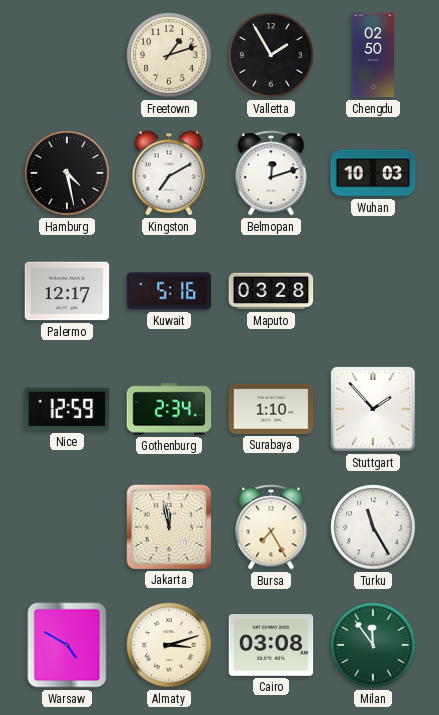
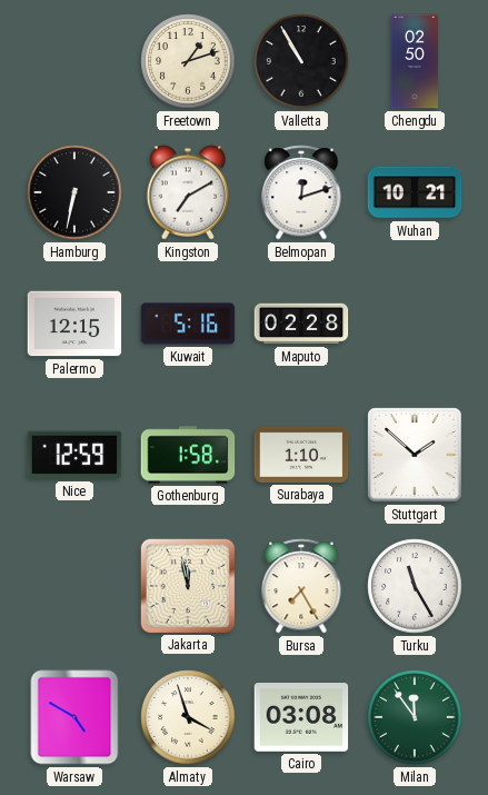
Valletta: 1:55 -> 10:55 (301, 61)
Hamburg: 4:28 -> 6:32 (74, 192)
Wuhan: 10:03 -> 10:21 (415, 192)
Palermo: 12:17 -> 12:15 (74, 324)
Maputo: 03:28 -> 02:28 (301, 324)
Gothenburg: 2:34 -> 1:58 (188, 455)
Stuttgart: 1:53 -> 1:52 (415, 455)
Almaty: 3:12 -> 3:57 (188, 717)
